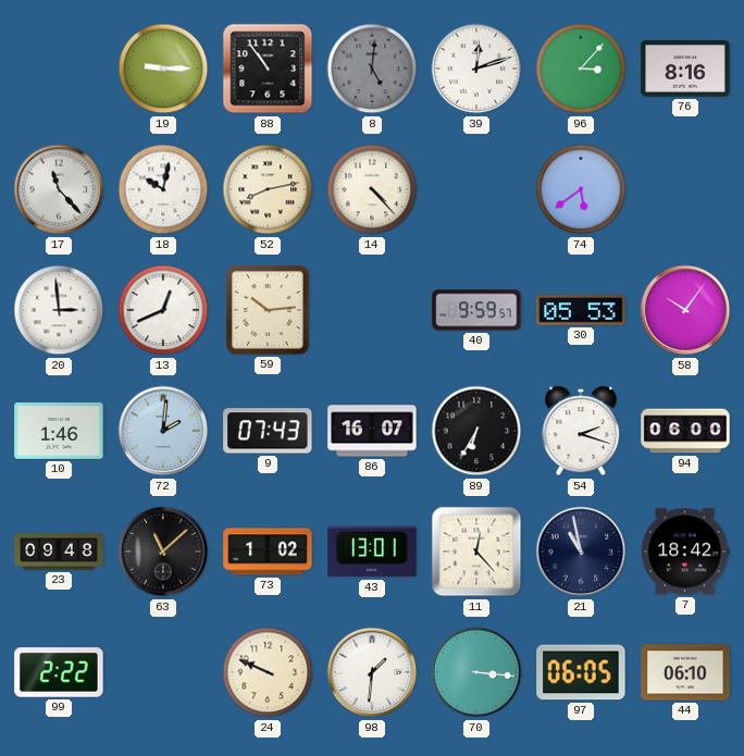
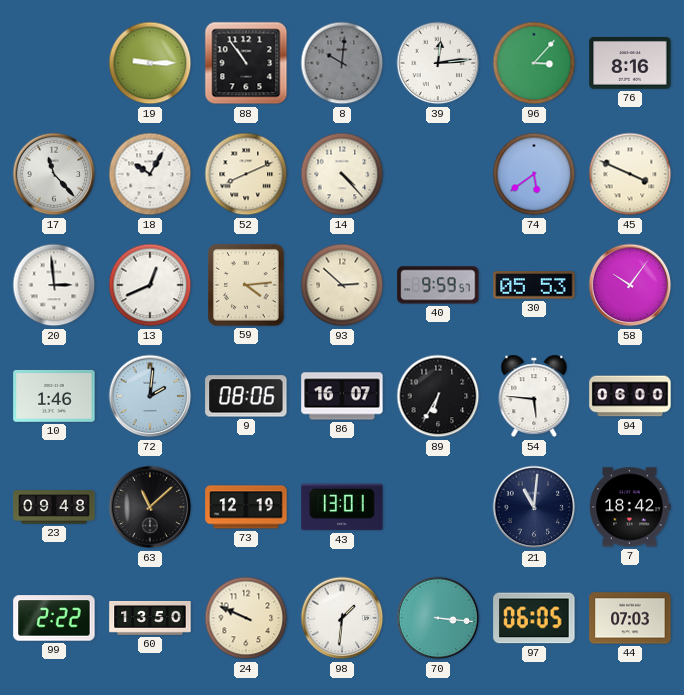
8: 5:01 -> 10:01 (342, 63)
39: 12:12 -> 12:14 (438, 63)
18: 10:02 -> 10:05 (150, 174)
52: 8:13 -> 8:11 (246, 174)
45: none -> 3:49 (630, 174)
59: 10:14 -> 4:14 (246, 285)
93: none -> 2:52 (342, 285)
9: 07:43 -> 08:06 (246, 396)
54: 2:18 -> 5:46 (534, 396)
73: 1:02 -> 12:19 (246, 507)
11: 12:23 -> none (476, 551)
21: 10:58 -> 11:01 (534, 507)
60: none -> 13:50 (150, 618)
44: 06:10 -> 07:03 (630, 618)
